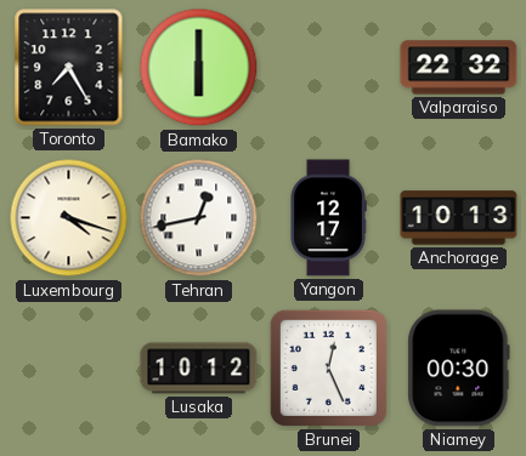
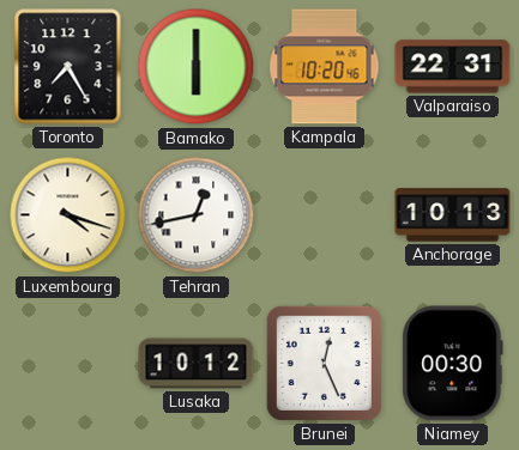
Kampala: none -> 10:20 (325, 67)
Valparaiso: 22:32 -> 22:31 (453, 67)
Yangon: 12:17 -> none (328, 218)
